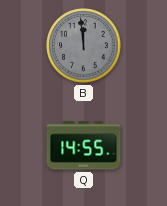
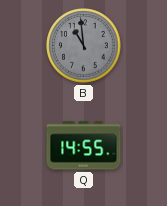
B: 11:59 -> 10:59 (84, 46)
